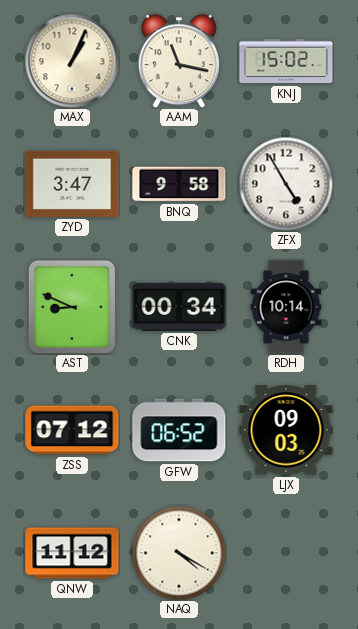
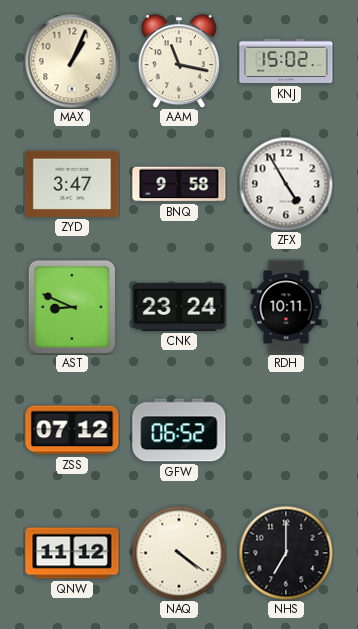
CNK: 00:34 -> 23:24 (179, 307)
RDH: 10:14 -> 10:11 (286, 307)
LJX: 09:03 -> none (286, 430)
NAQ: 4:20 -> 4:21 (179, 553)
NHS: none -> 7:00 (286, 553)
